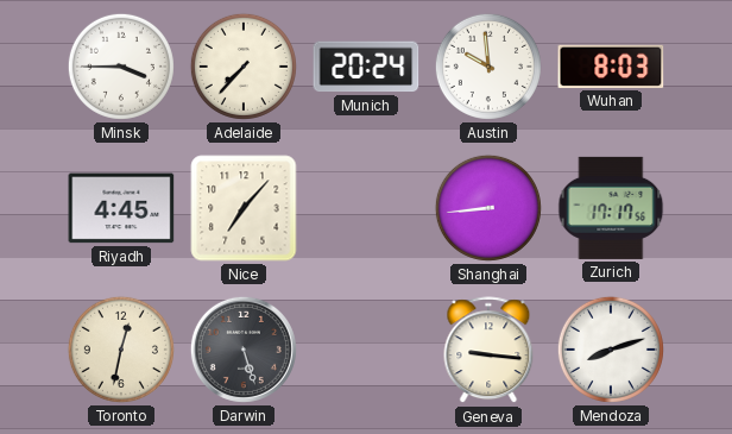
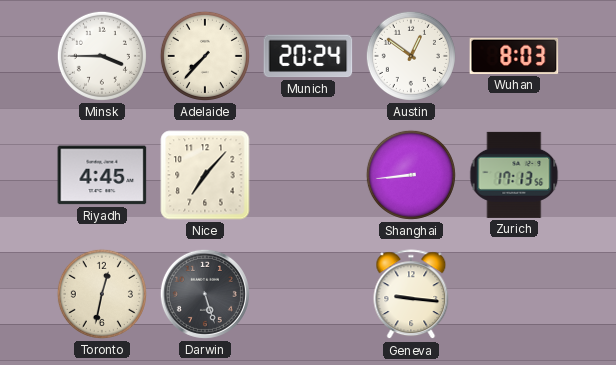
Austin: 9:59 -> 12:51 (411, 56)
Zurich: 17:17 -> 17:13 (514, 175)
Mendoza: 8:12 -> none (611, 350)
